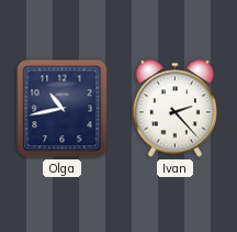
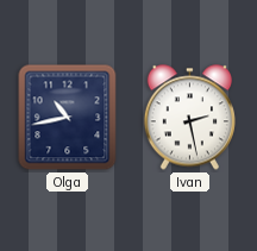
Ivan: 2:23 -> 2:28 (189, 118)
